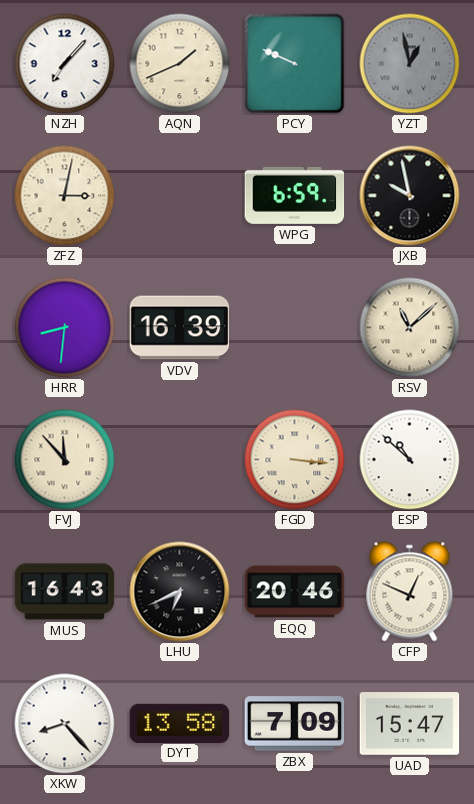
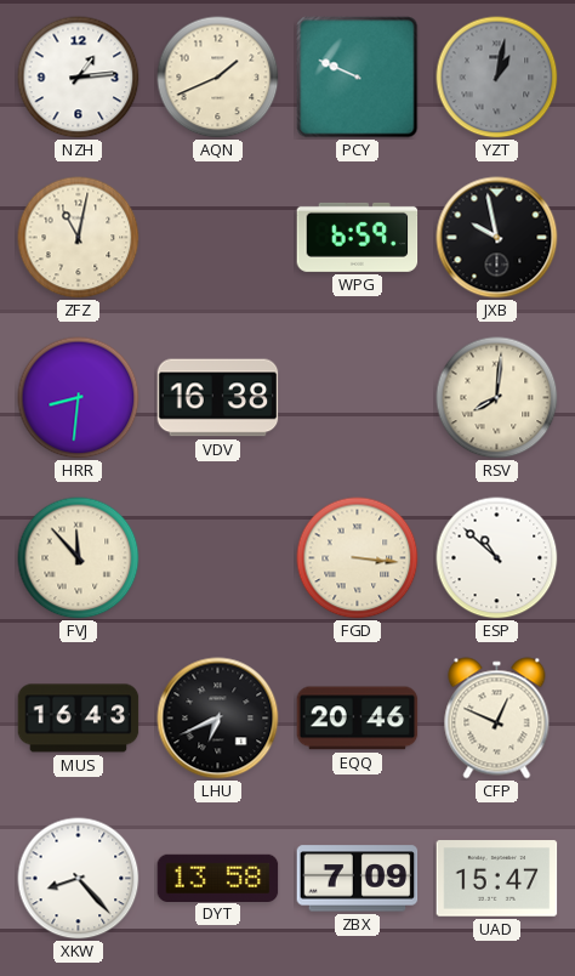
NZH: 7:07 -> 1:14 (79, 78)
YZT: 12:58 -> 1:02 (497, 78)
ZFZ: 3:02 -> 11:02 (79, 238)
VDV: 16:39 -> 16:38 (218, 398)
RSV: 11:08 -> 8:01 (497, 398)
